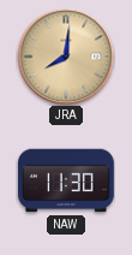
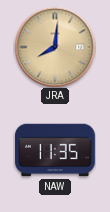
NAW: 11:30 -> 11:35 (55, 150)
